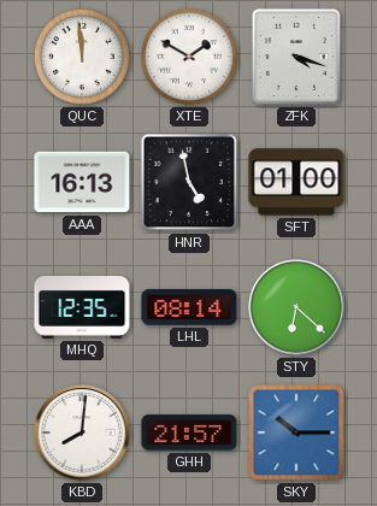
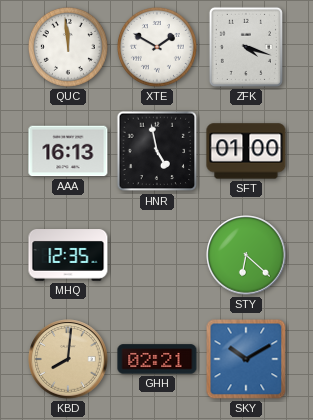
LHL: 08:14 -> none (189, 307)
KBD dial: white -> champagne (68, 359)
GHH: 21:57 -> 02:21 (157, 359)
SKY: 10:15 -> 10:10 (246, 359)
